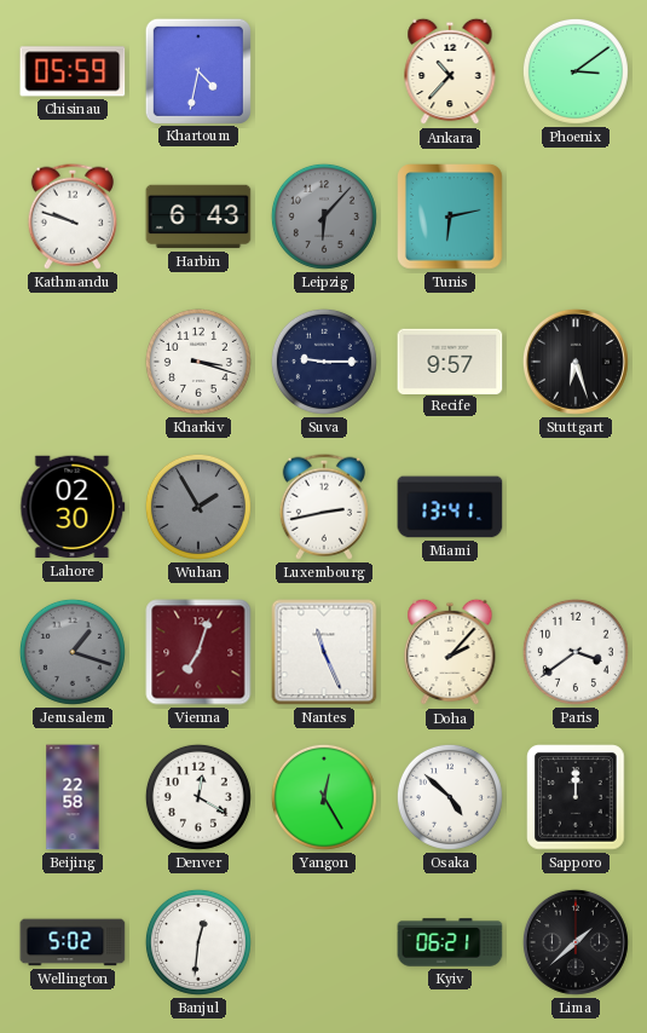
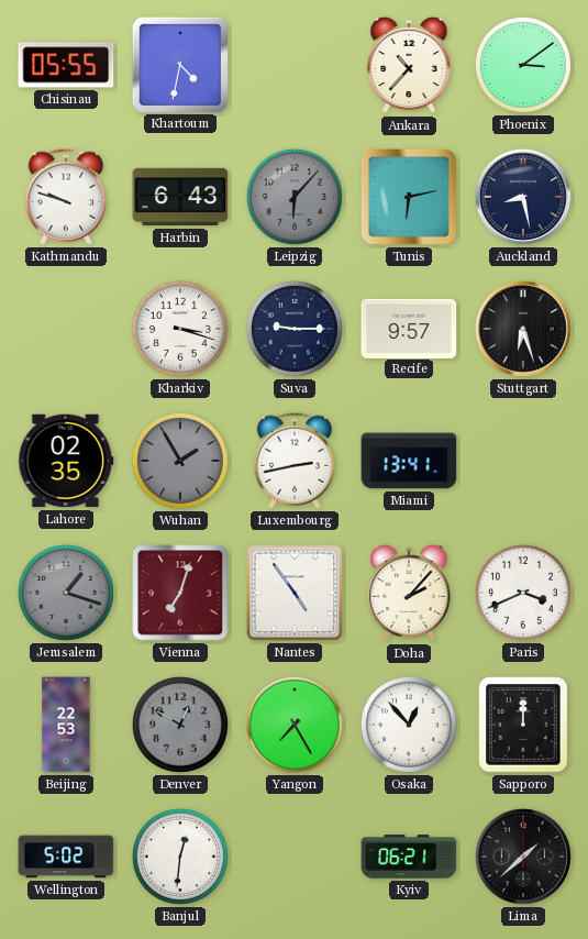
Chisinau: 05:59 -> 05:55 (66, 65)
Auckland: none -> 8:28 (523, 197)
Lahore: 02:30 -> 02:35 (66, 461)
Nantes: 11:26 -> 4:54 (295, 593)
Paris: 3:39 -> 3:41 (523, 593)
Beijing: 22:58 -> 22:53 (66, 725)
Denver: 12:20 -> 12:50 (180, 725)
Denver dial: white -> grey (180, 725)
Yangon: 12:25 -> 7:25 (295, 725)
Osaka: 4:52 -> 12:53 (409, 725)
